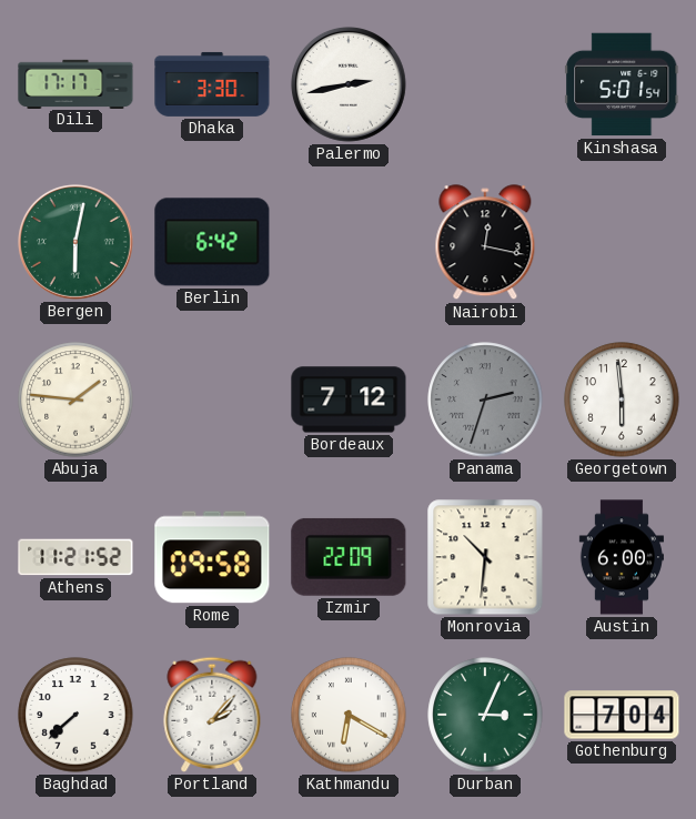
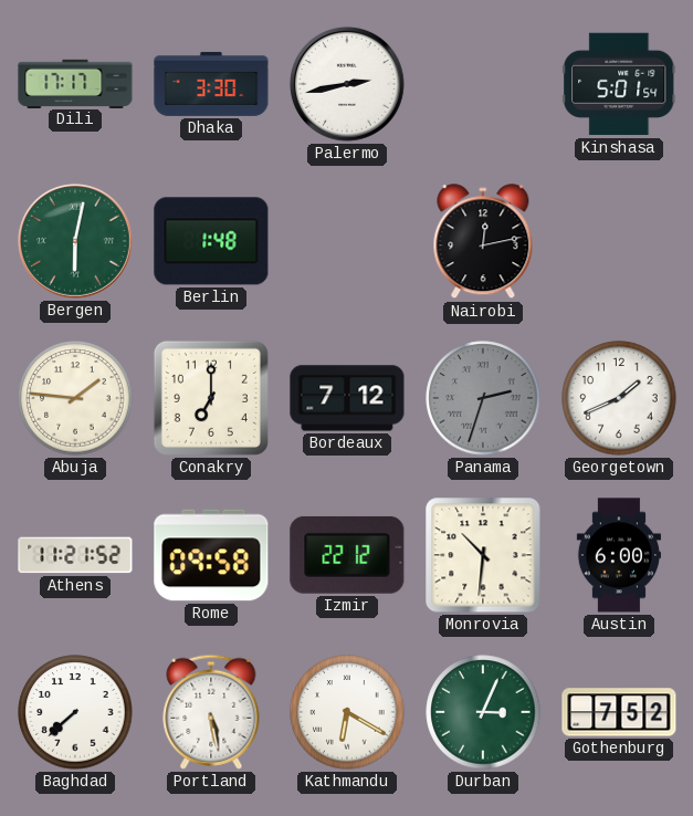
Berlin: 6:42 -> 1:48 (211, 241)
Nairobi: 12:17 -> 12:13 (483, 242)
Conakry: none -> 7:00 (211, 398)
Georgetown: 5:59 -> 1:41 (619, 398)
Izmir: 22:09 -> 22:12 (347, 555)
Portland: 2:07 -> 5:28 (211, 712)
Gothenburg: 7:04 -> 7:52 (619, 712)
